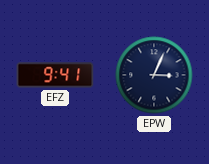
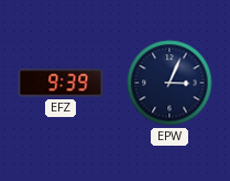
EFZ: 9:41 -> 9:39 (61, 83)
